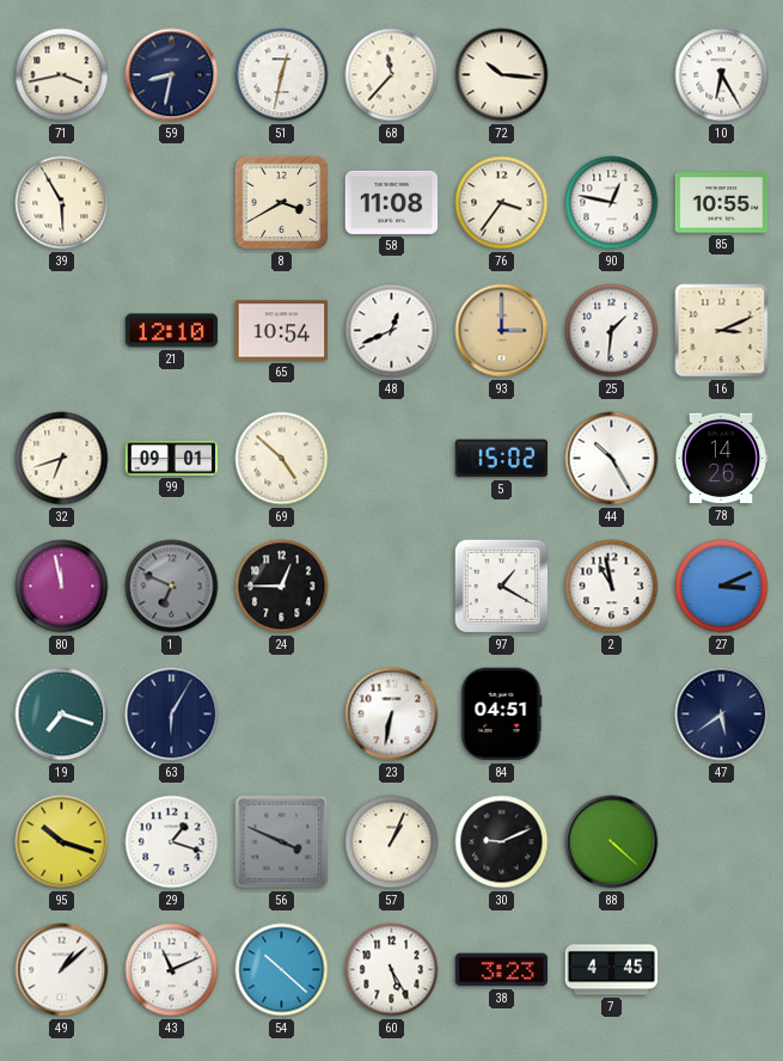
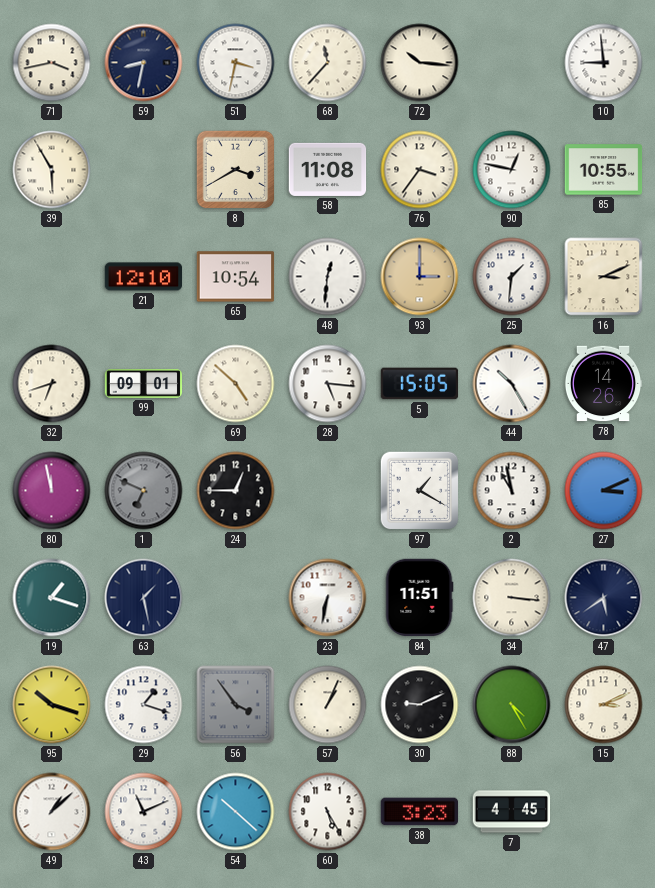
51: 12:32 -> 3:32 (236, 63)
10: 6:25 -> 8:59 (604, 63)
48: 12:41 -> 12:31 (328, 277)
28: none -> 5:16 (328, 384)
5: 15:02 -> 15:05 (420, 384)
19: 7:18 -> 1:18 (52, 598)
63: 6:05 -> 1:28 (144, 598)
84: 04:51 -> 11:51 (419, 598)
34: none -> 3:16 (512, 598)
56: 3:49 -> 3:54 (236, 705)
88: 4:22 -> 4:25 (512, 705)
15: none -> 3:11 (604, 705)
